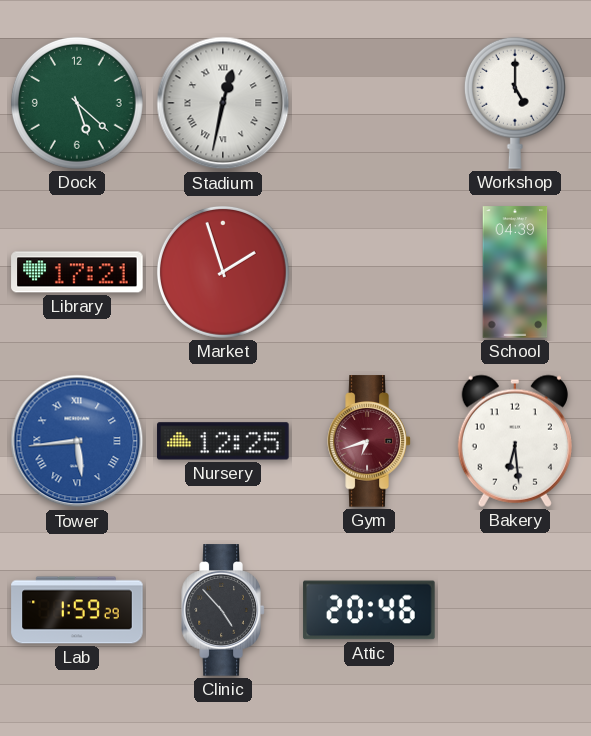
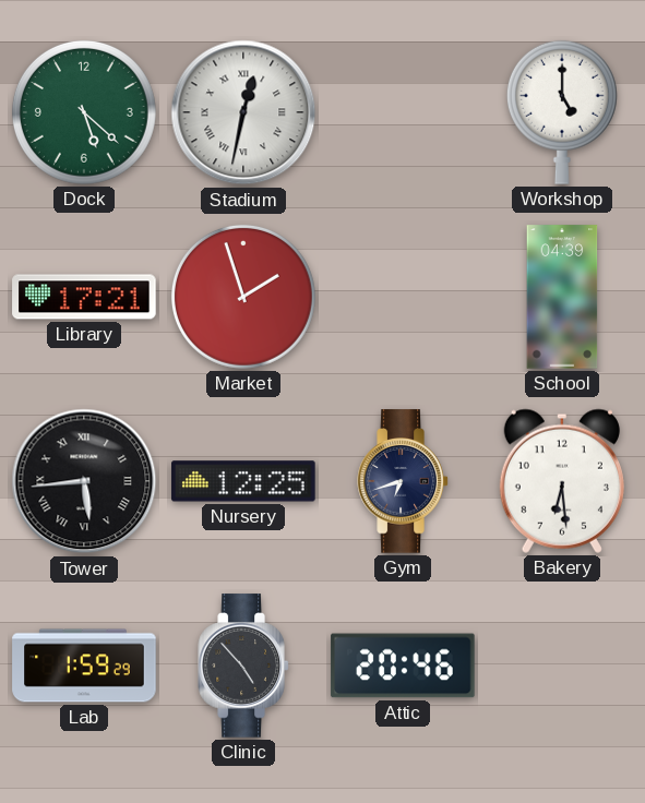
Tower dial: blue -> black (84, 481)
Gym dial: burgundy -> navy (403, 481)
